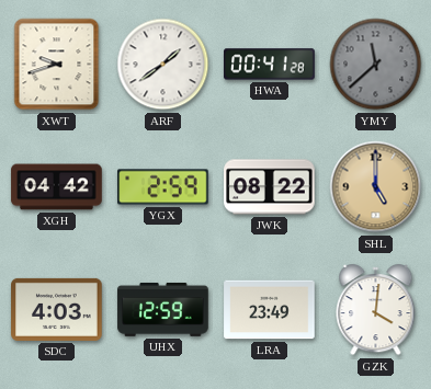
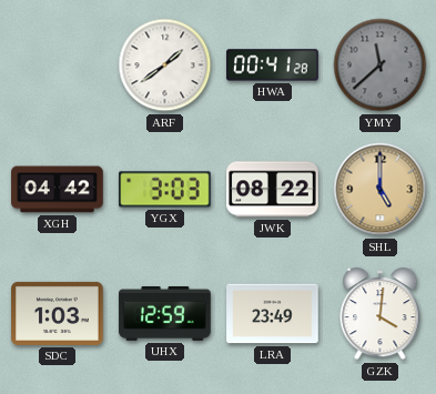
XWT: 9:42 -> none (57, 65)
YGX: 2:59 -> 3:03 (165, 190)
SDC: 4:03 -> 1:03 (58, 313)
